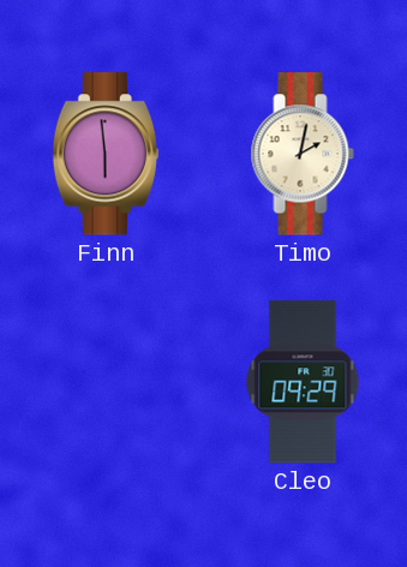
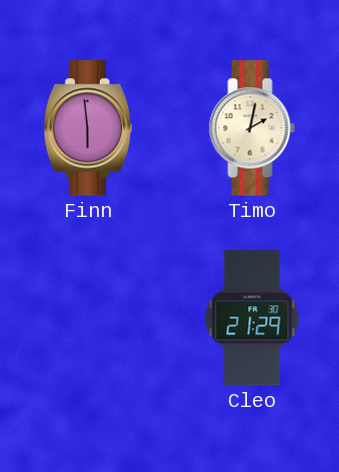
Cleo: 09:29 -> 21:29 (252, 318)
